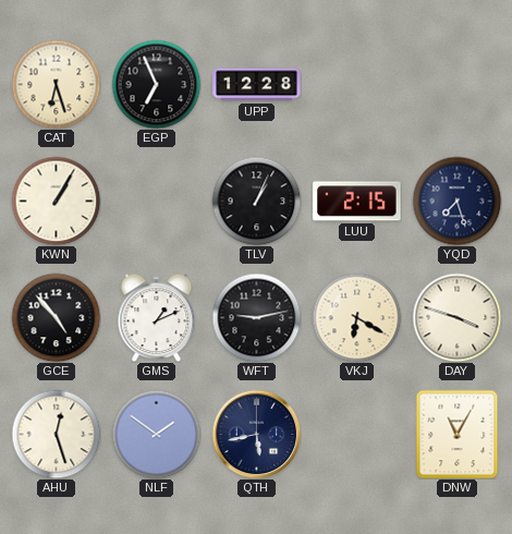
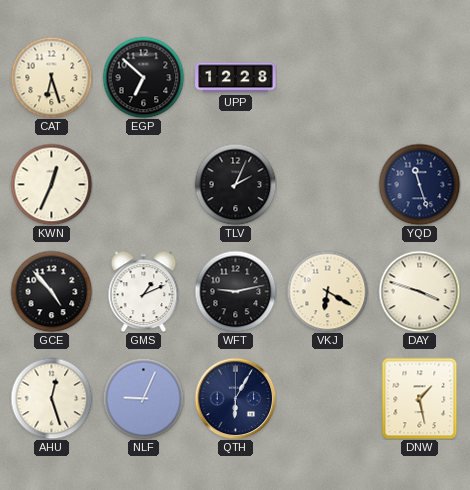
EGP: 6:56 -> 6:52 (143, 77)
KWN: 1:05 -> 12:34 (51, 184)
TLV: 1:04 -> 2:04 (235, 184)
LUU: 2:15 -> none (357, 202)
YQD: 7:27 -> 11:27 (419, 184)
NLF: 1:51 -> 9:04 (143, 398)
QTH: 5:43 -> 6:05 (235, 398)
DNW: 11:05 -> 1:28 (420, 398)
